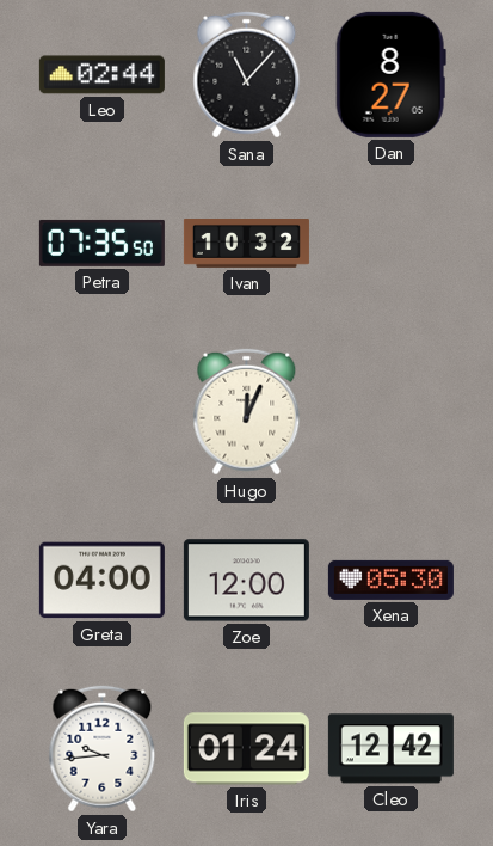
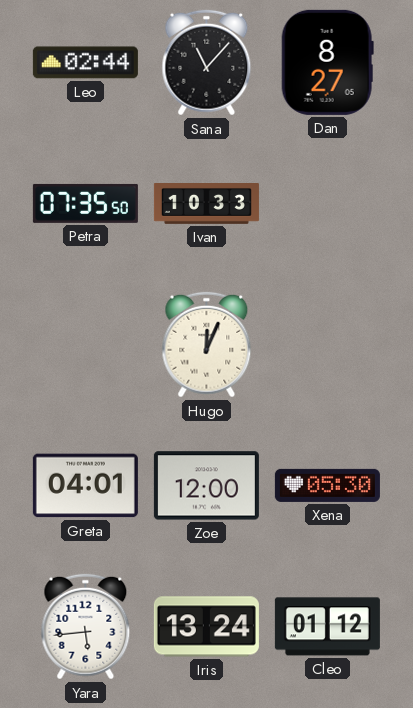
Ivan: 10:32 -> 10:33 (206, 204)
Greta: 04:00 -> 04:01 (85, 486)
Yara: 9:44 -> 5:44 (86, 627)
Iris: 01:24 -> 13:24 (206, 627)
Cleo: 12:42 -> 01:12 (327, 627)
